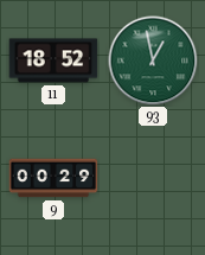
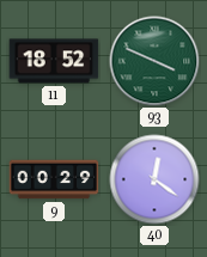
93: 12:58 -> 3:49 (154, 61)
40: none -> 12:21 (154, 179)
